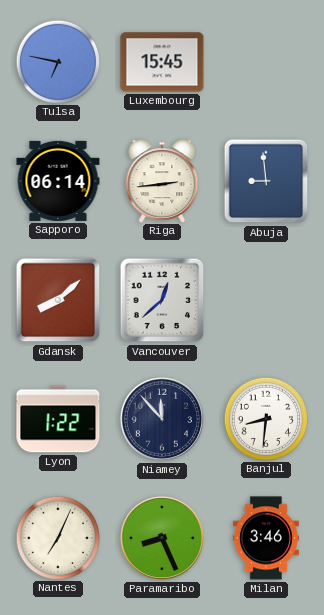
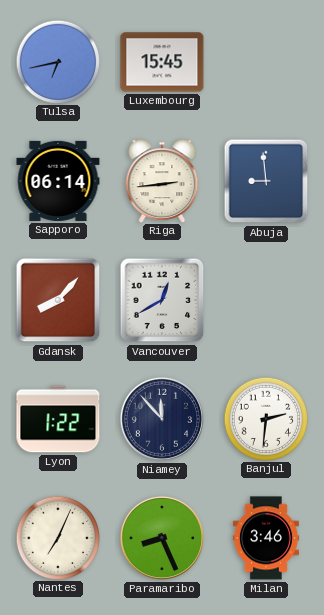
Tulsa: 6:47 -> 6:43 (57, 61)
Gdansk: 8:08 -> 8:07 (58, 300)
Vancouver: 12:38 -> 12:40 (162, 300)
Banjul: 8:31 -> 2:31 (265, 418)
